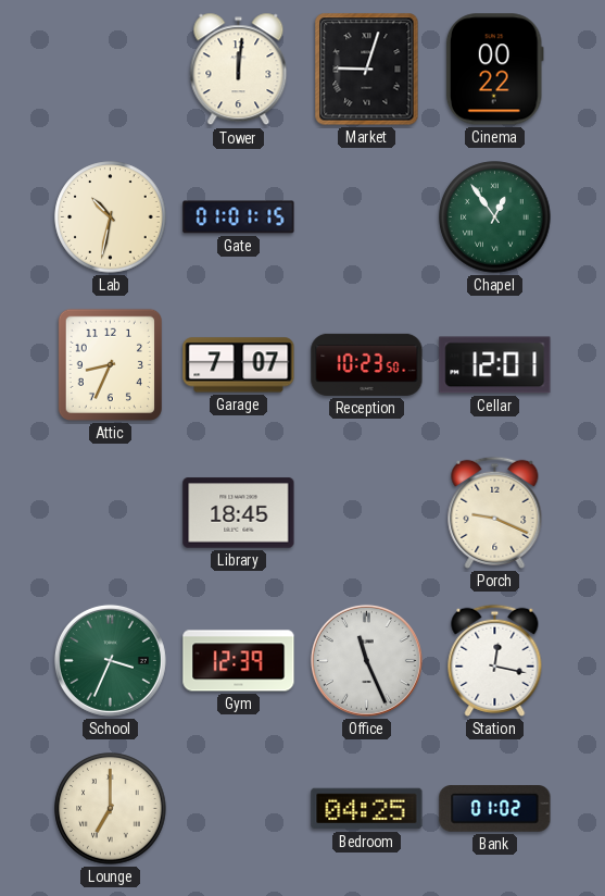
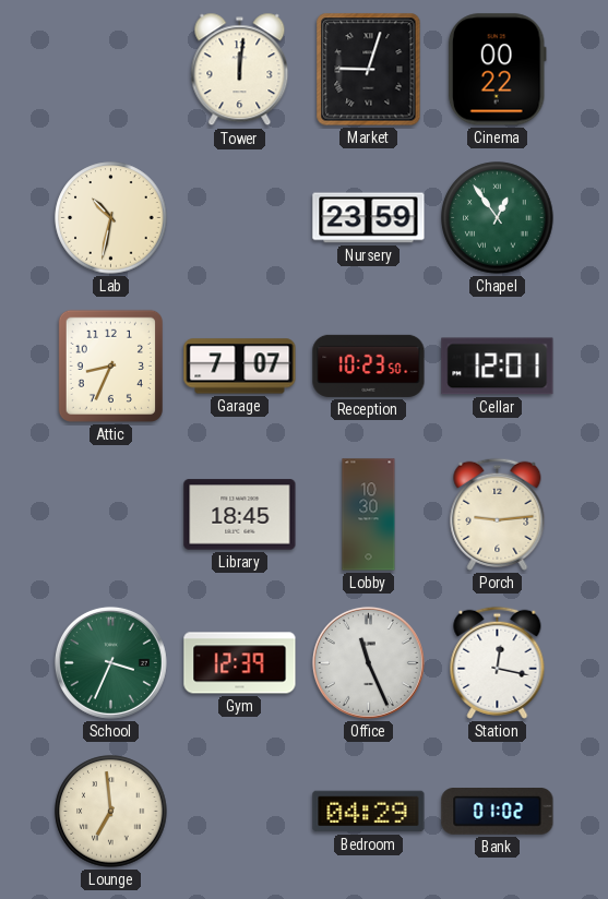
Gate: 01:01 -> none (239, 217)
Nursery: none -> 23:59 (369, 218)
Lobby: none -> 10:30 (369, 515)
Porch: 9:19 -> 9:14 (498, 514)
Lounge: 7:00 -> 6:59 (111, 812)
Bedroom: 04:25 -> 04:29 (369, 812)
